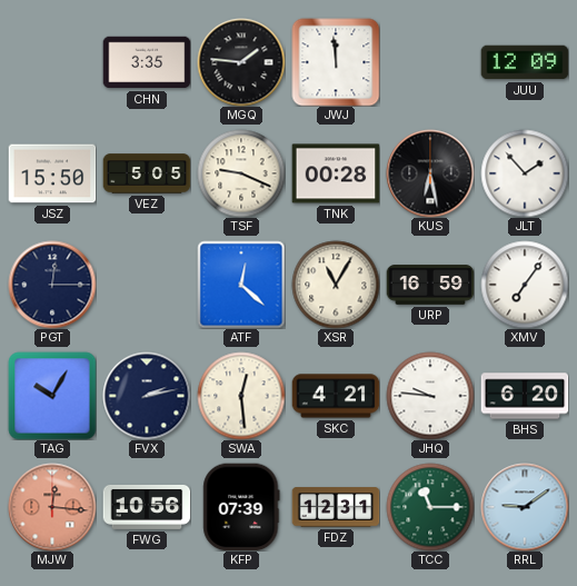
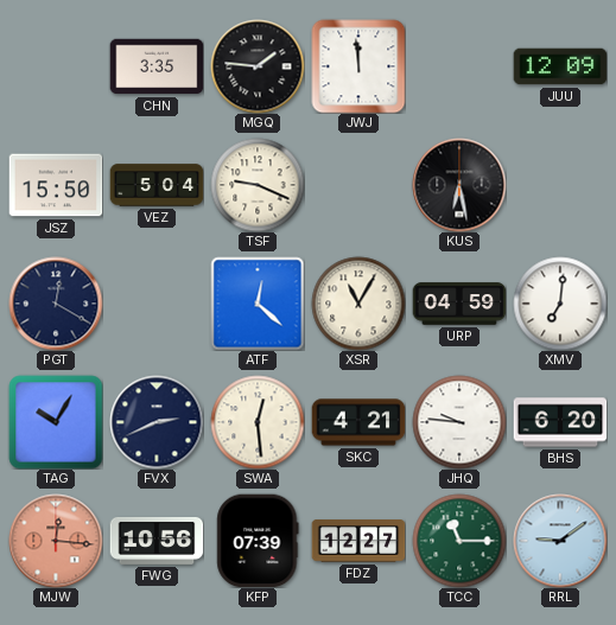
VEZ: 5:05 -> 5:04 (157, 185)
TNK: 00:28 -> none (336, 173)
JLT: 1:53 -> none (525, 173)
PGT: 12:15 -> 12:20 (56, 304)
URP: 16:59 -> 04:59 (459, 304)
XMV: 7:06 -> 7:01 (560, 304)
FVX: 2:13 -> 2:41 (157, 422)
FDZ: 12:31 -> 12:27 (358, 541)
